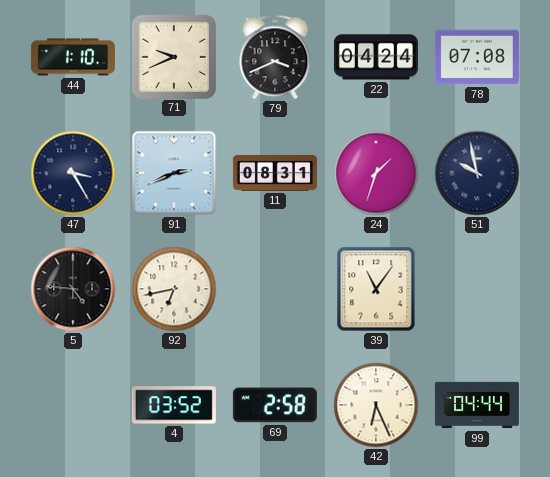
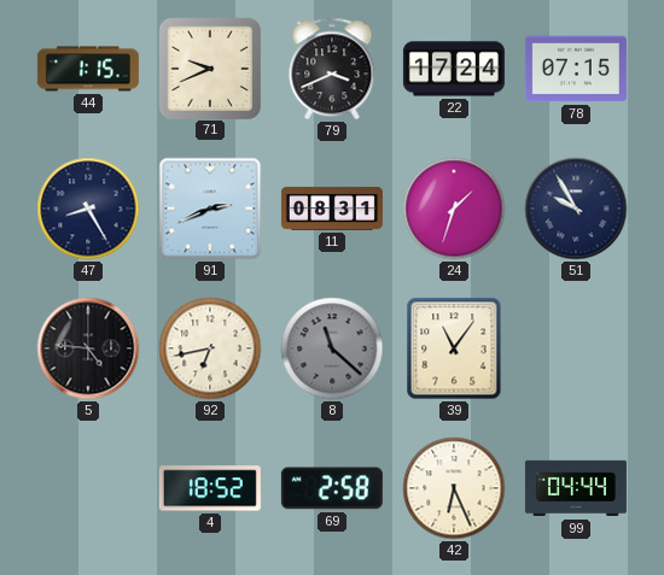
44: 1:10 -> 1:15 (88, 69)
22: 04:24 -> 17:24 (454, 69)
78: 07:08 -> 07:15 (576, 69)
47: 3:25 -> 8:25 (88, 209)
51: 9:58 -> 9:55 (576, 209)
8: none -> 11:22 (332, 348)
4: 03:52 -> 18:52 (210, 488)
